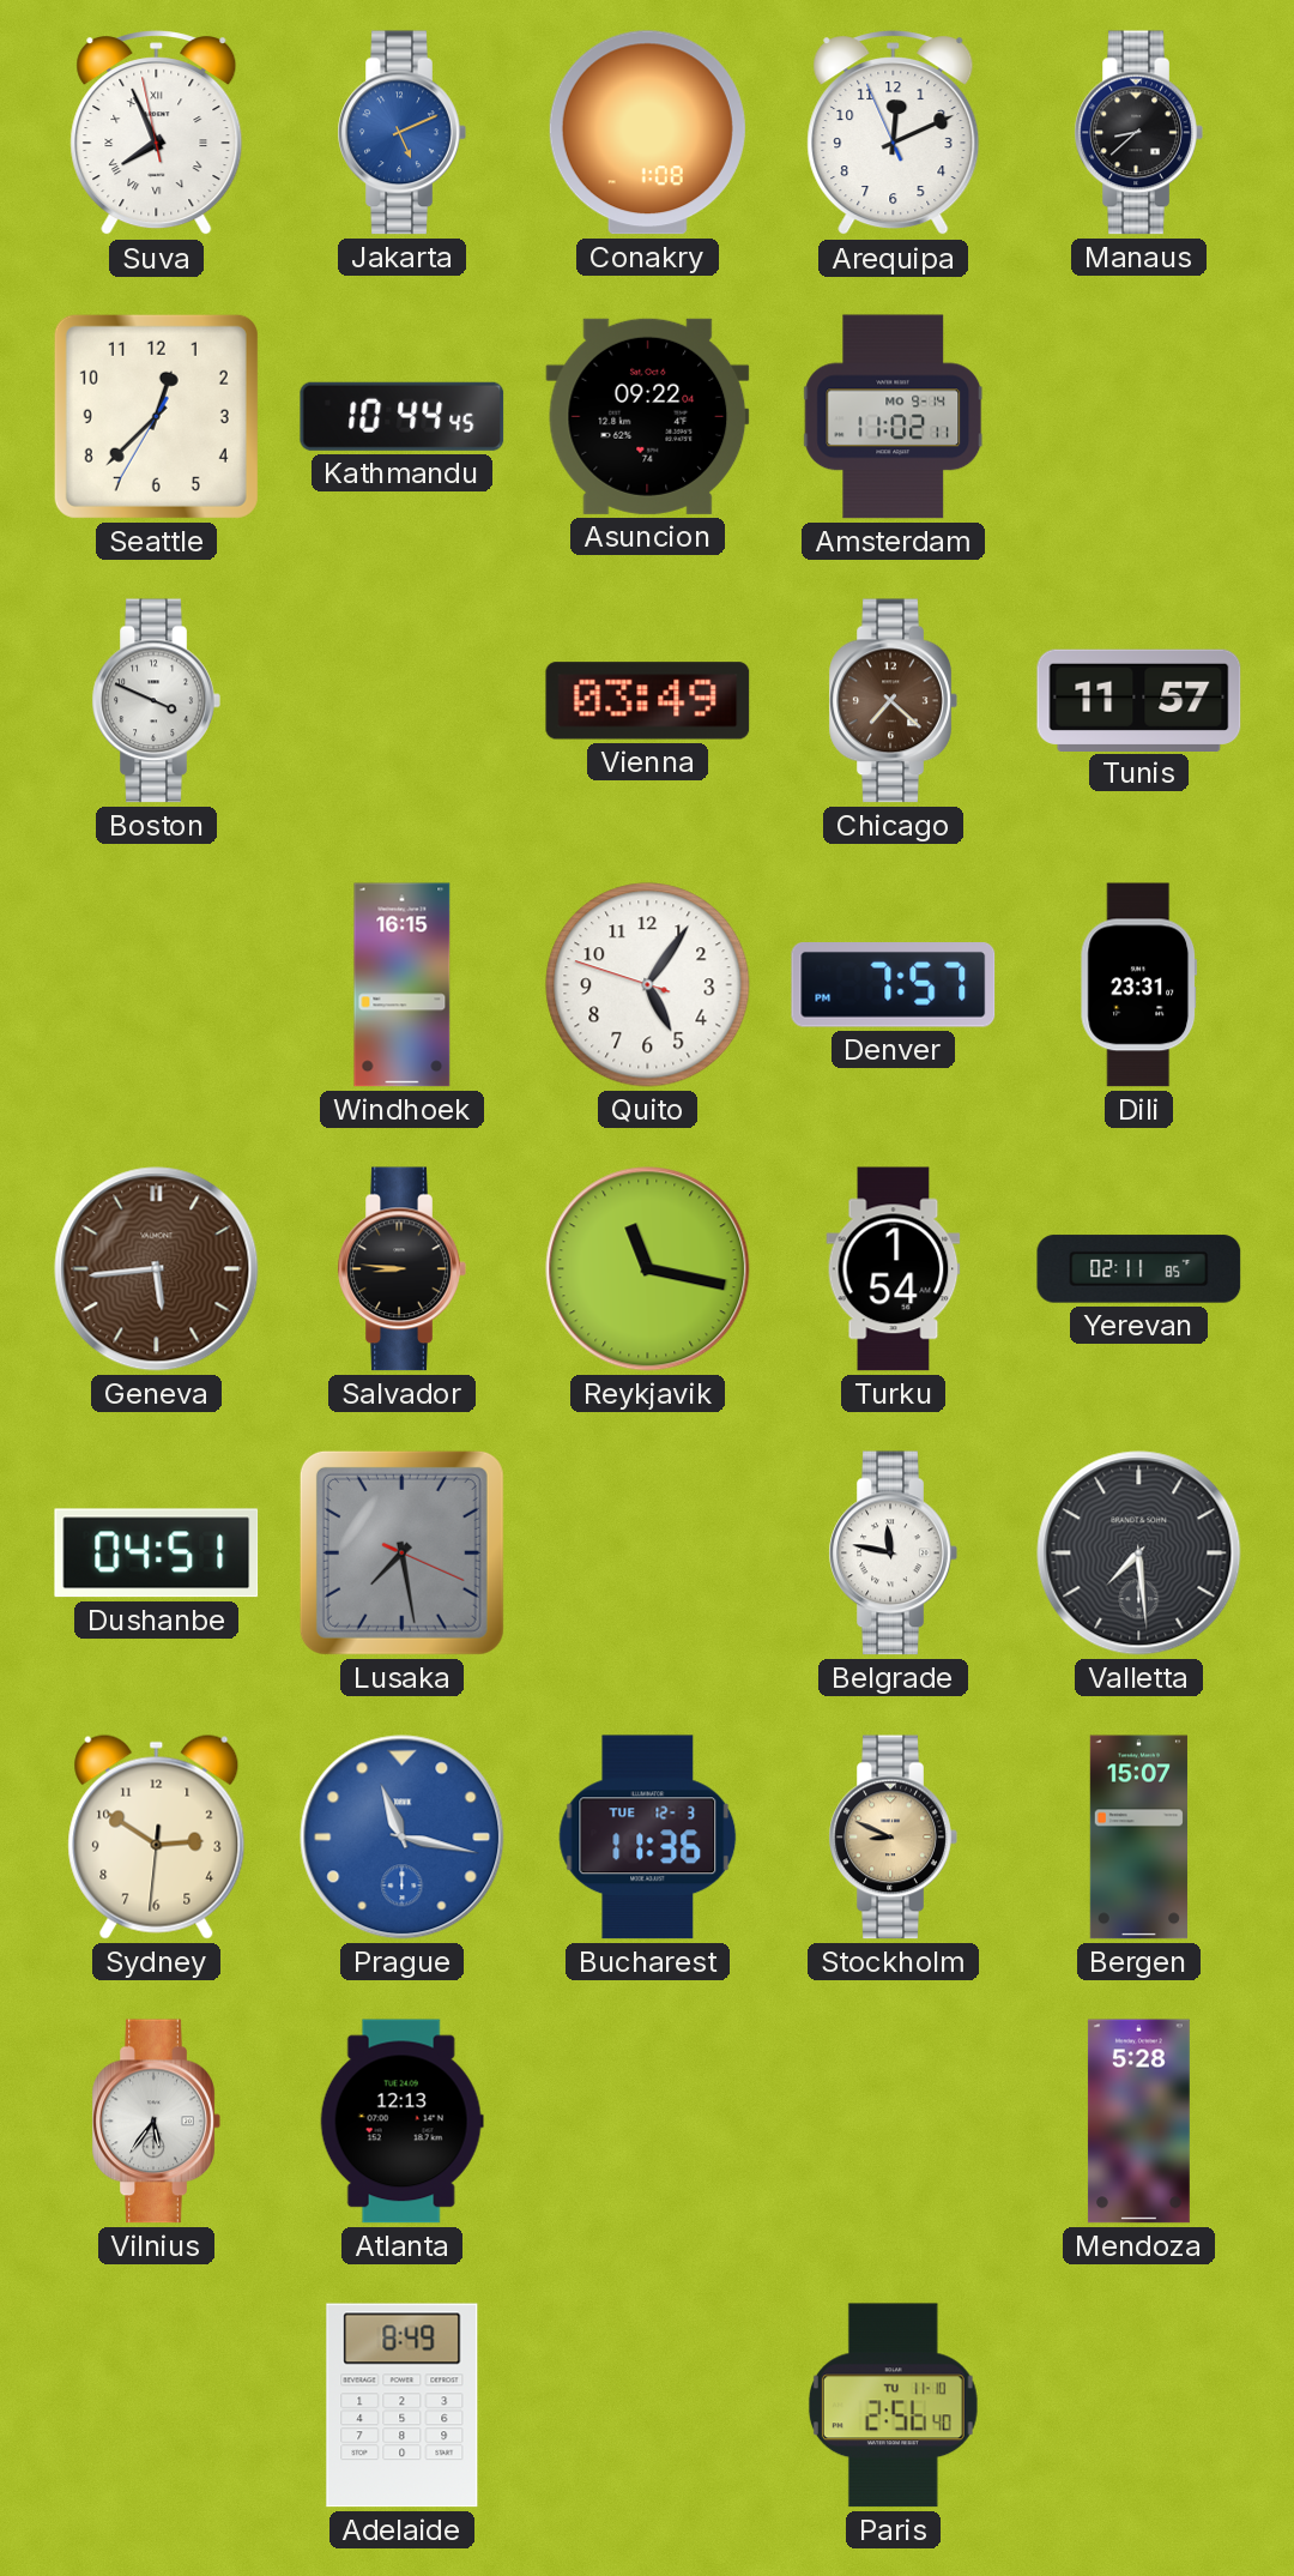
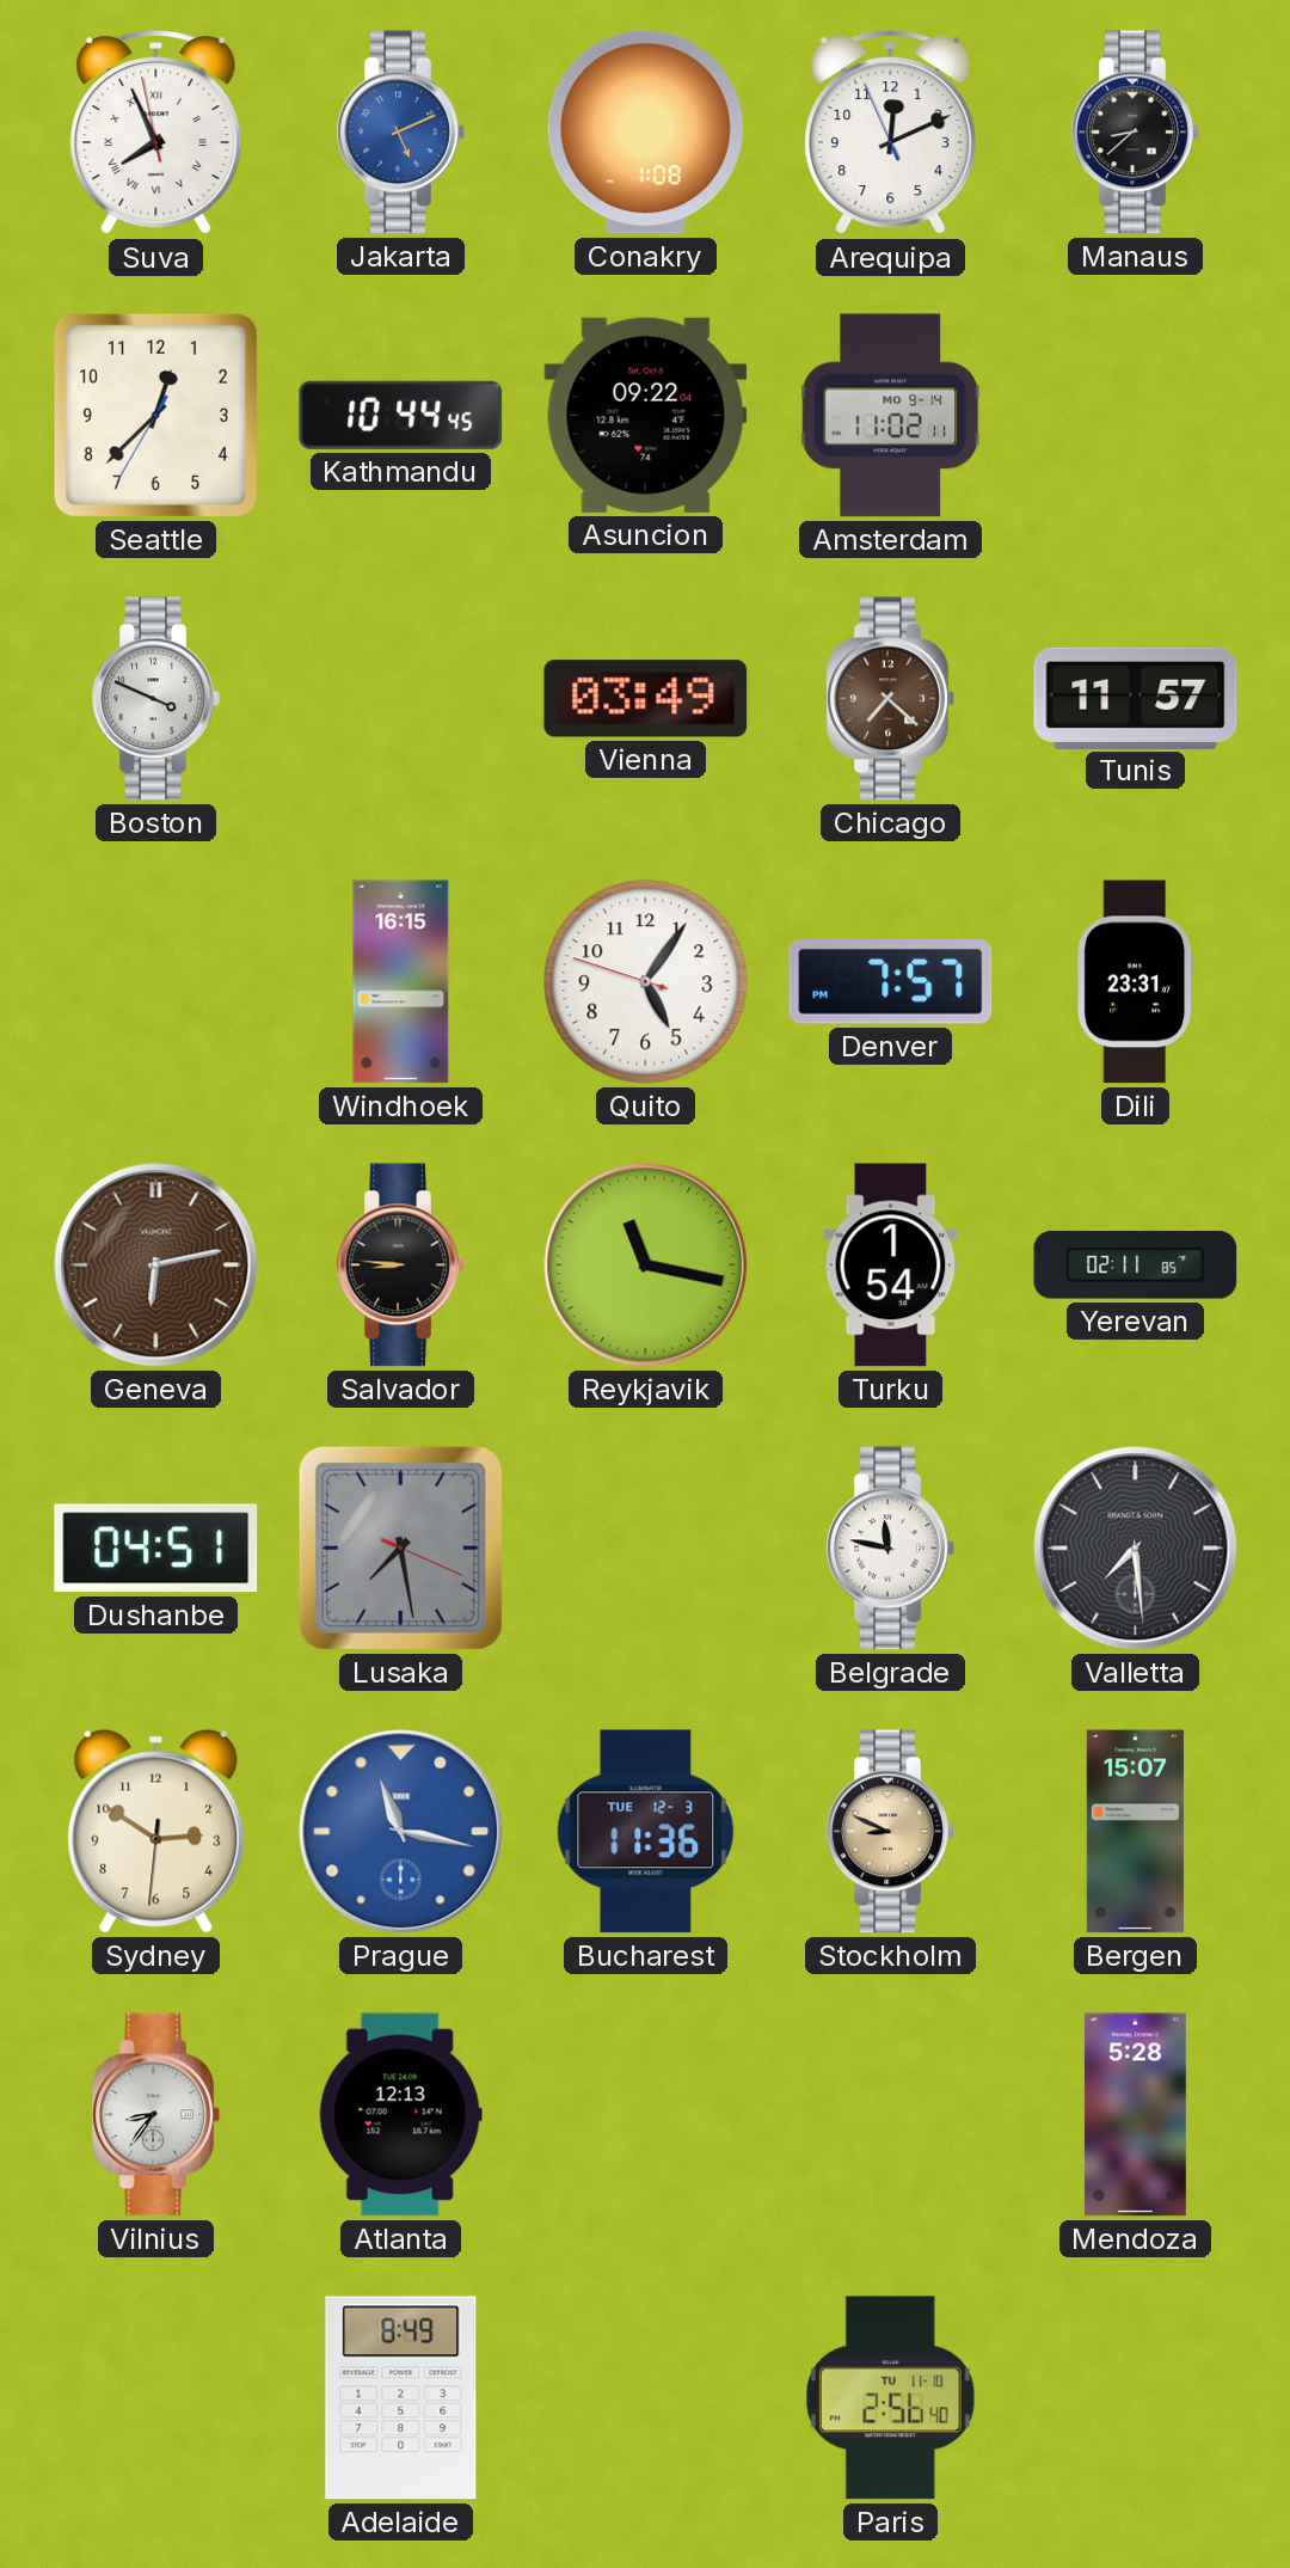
Geneva: 5:44 -> 6:13 (156, 1265)
Vilnius: 5:36 -> 8:36 (155, 2115)
